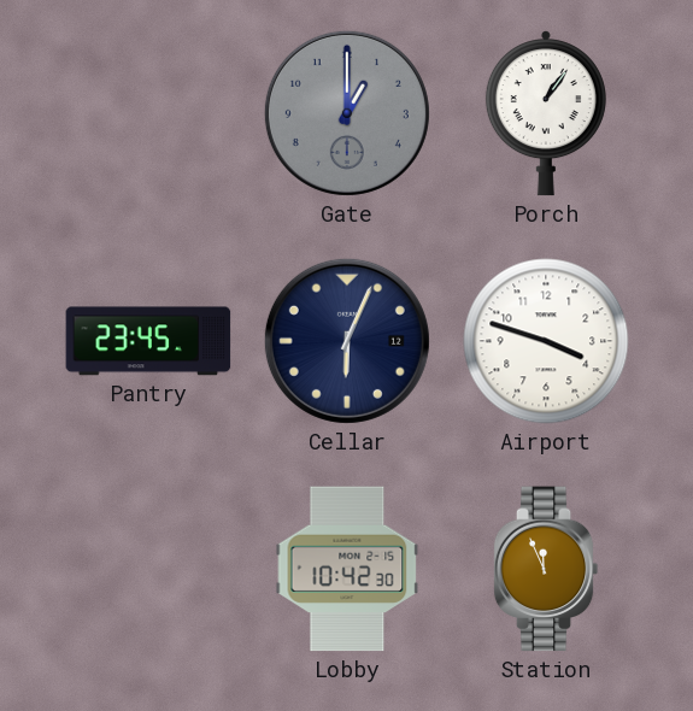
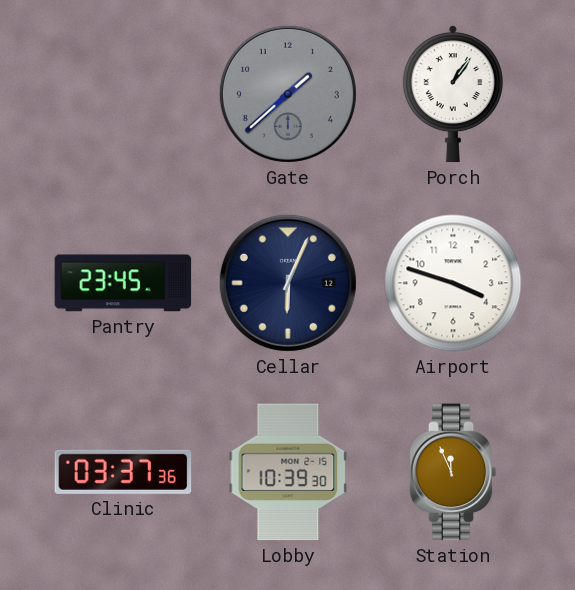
Gate: 1:00 -> 1:38 (288, 94)
Clinic: none -> 03:37 (123, 472)
Lobby: 10:42 -> 10:39 (288, 472)
